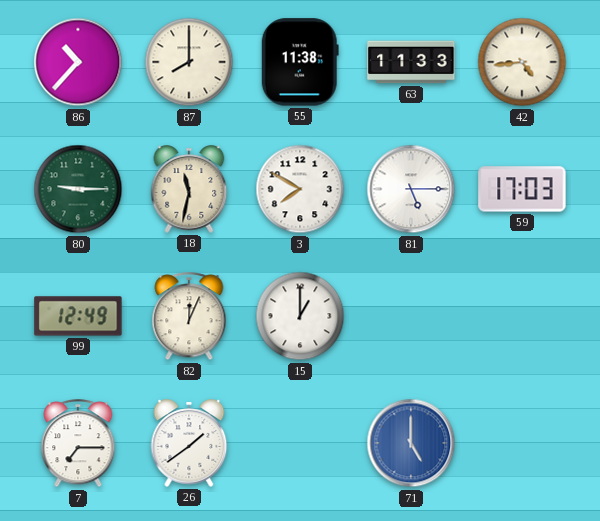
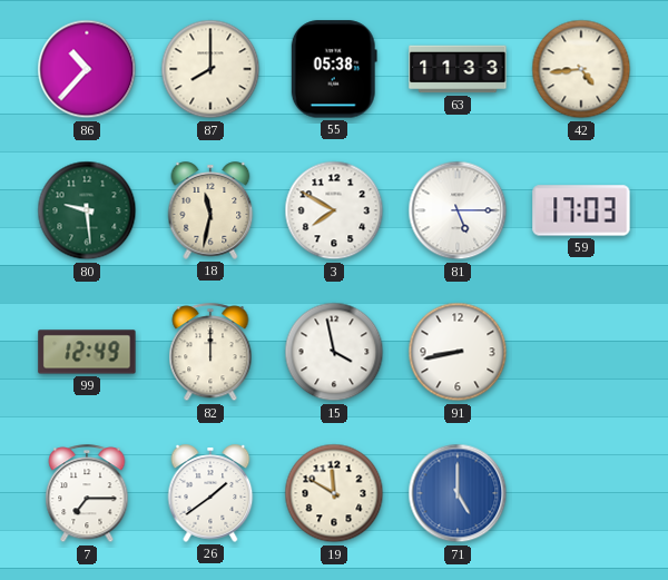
55: 11:38 -> 05:38 (334, 69)
80: 9:15 -> 9:29 (87, 210)
82: 12:04 -> 12:00 (210, 353)
15: 1:00 -> 3:58 (334, 352)
91: none -> 8:43 (458, 352)
19: none -> 11:50 (334, 493)
